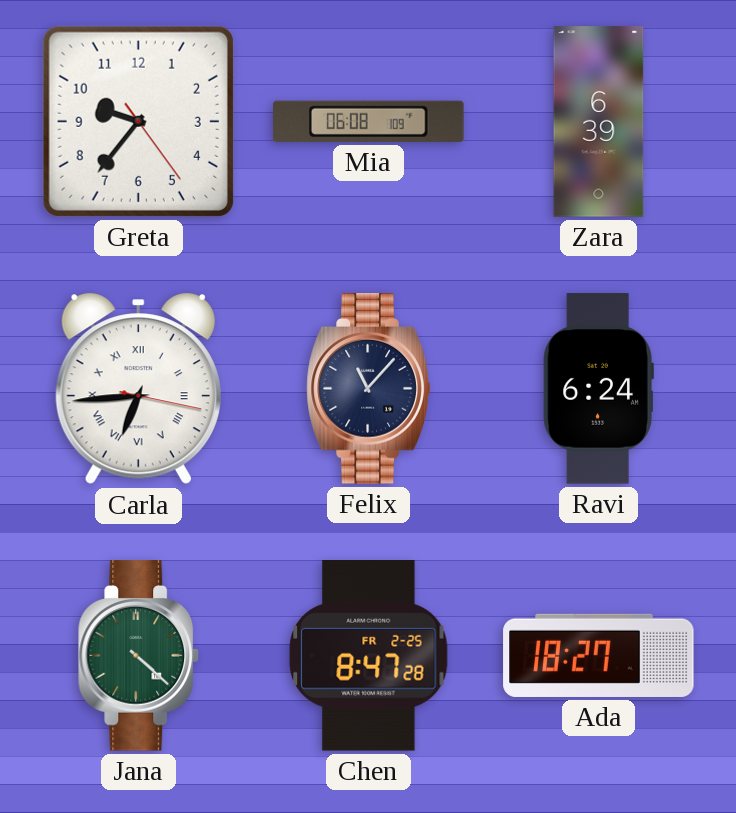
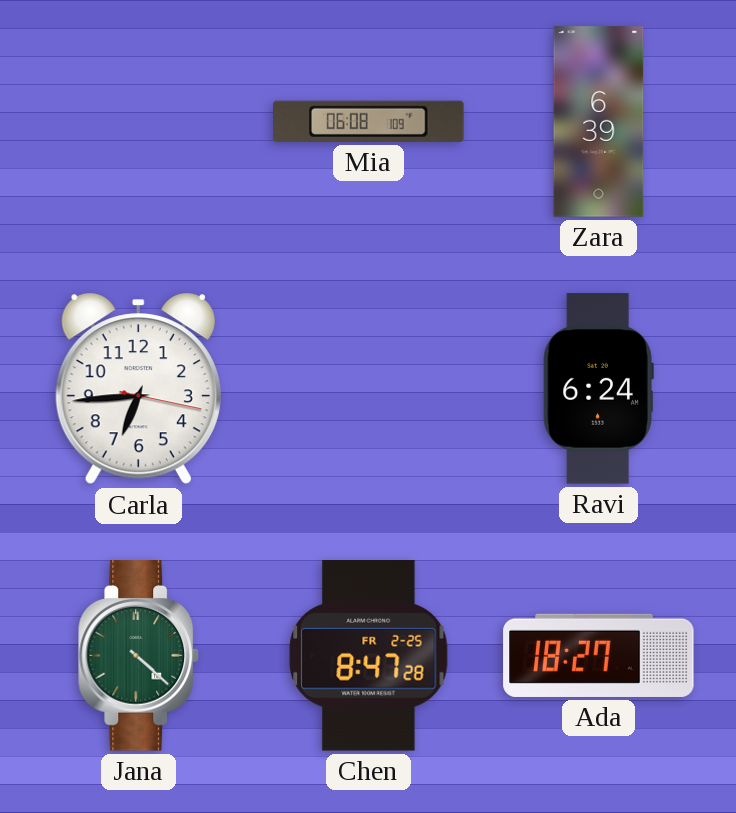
Greta: 9:36 -> none (138, 121)
Carla numerals: Roman -> Arabic (138, 389)
Felix: 11:07 -> none (369, 389)
